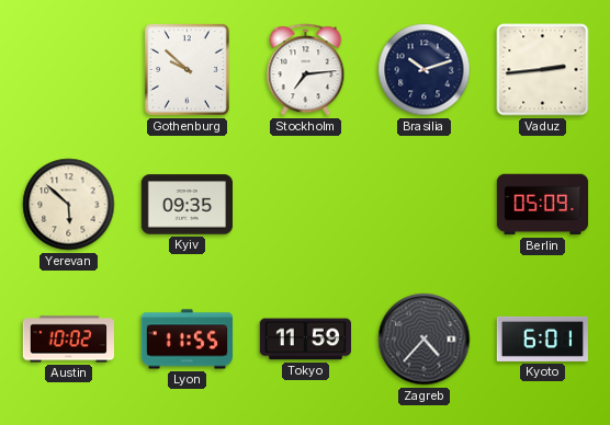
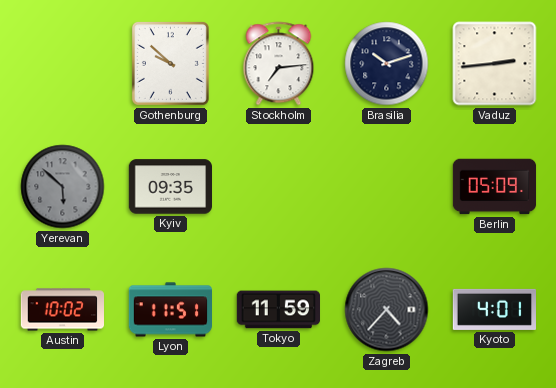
Yerevan dial: cream -> grey (63, 187)
Lyon: 11:55 -> 11:51 (170, 310)
Kyoto: 6:01 -> 4:01 (494, 309)
